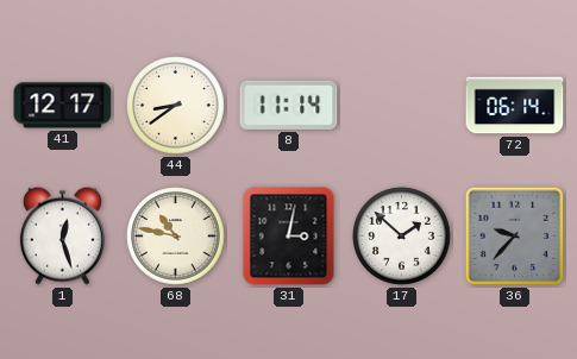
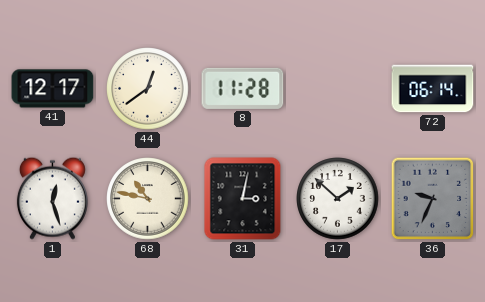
44: 8:39 -> 12:39 (148, 89)
8: 11:14 -> 11:28 (243, 88)
36: 9:37 -> 9:34 (433, 199)
